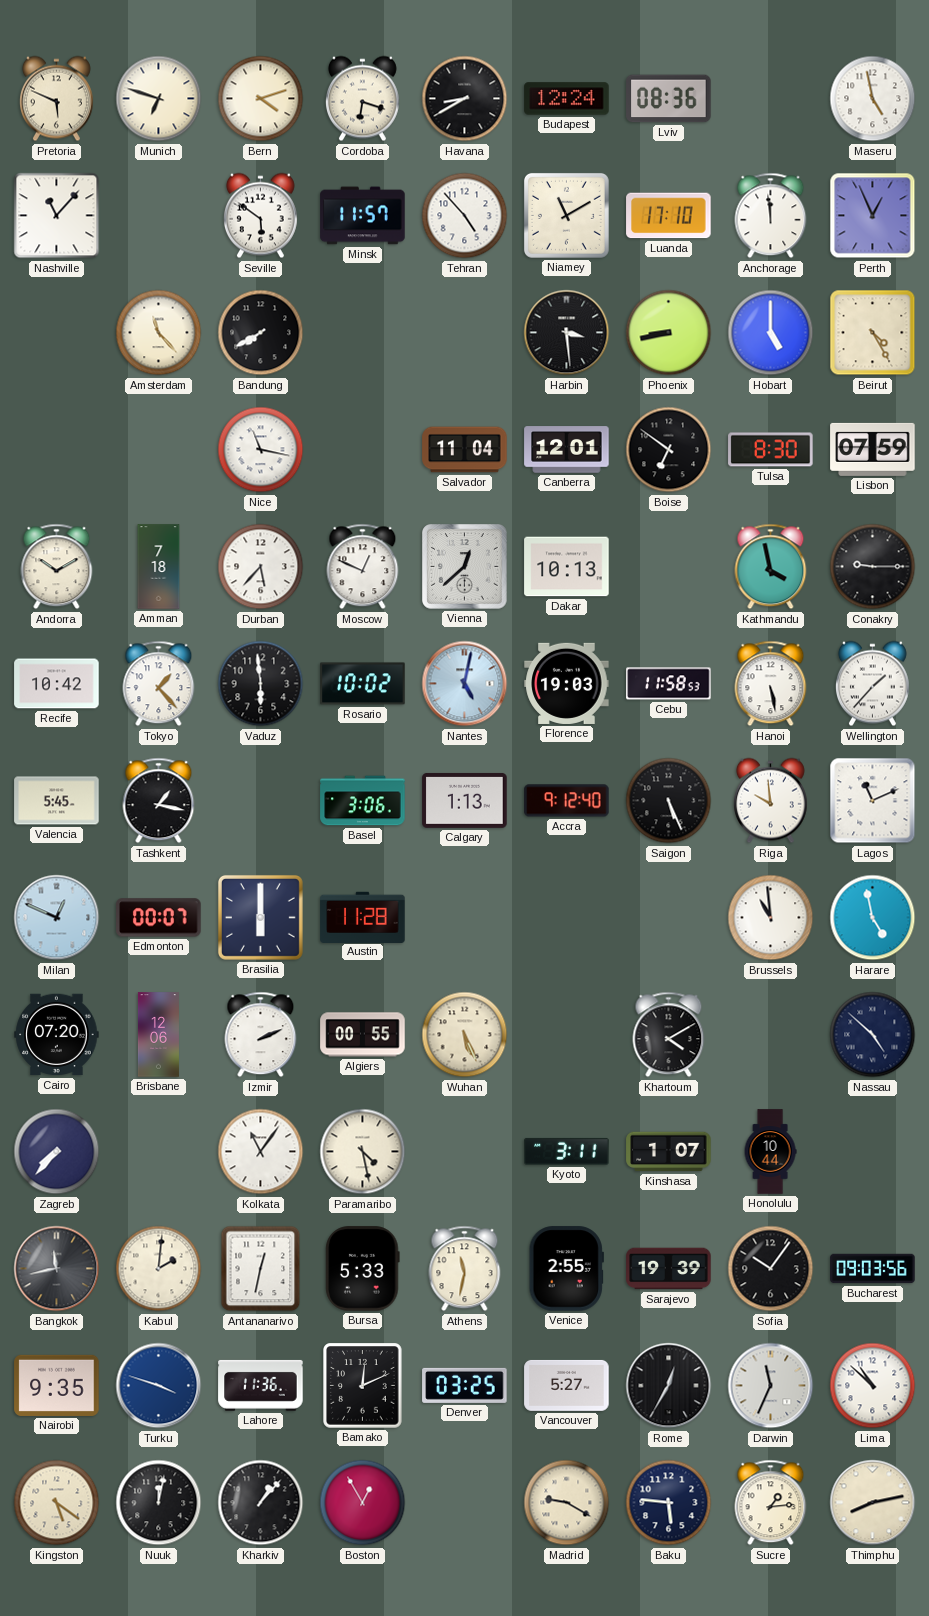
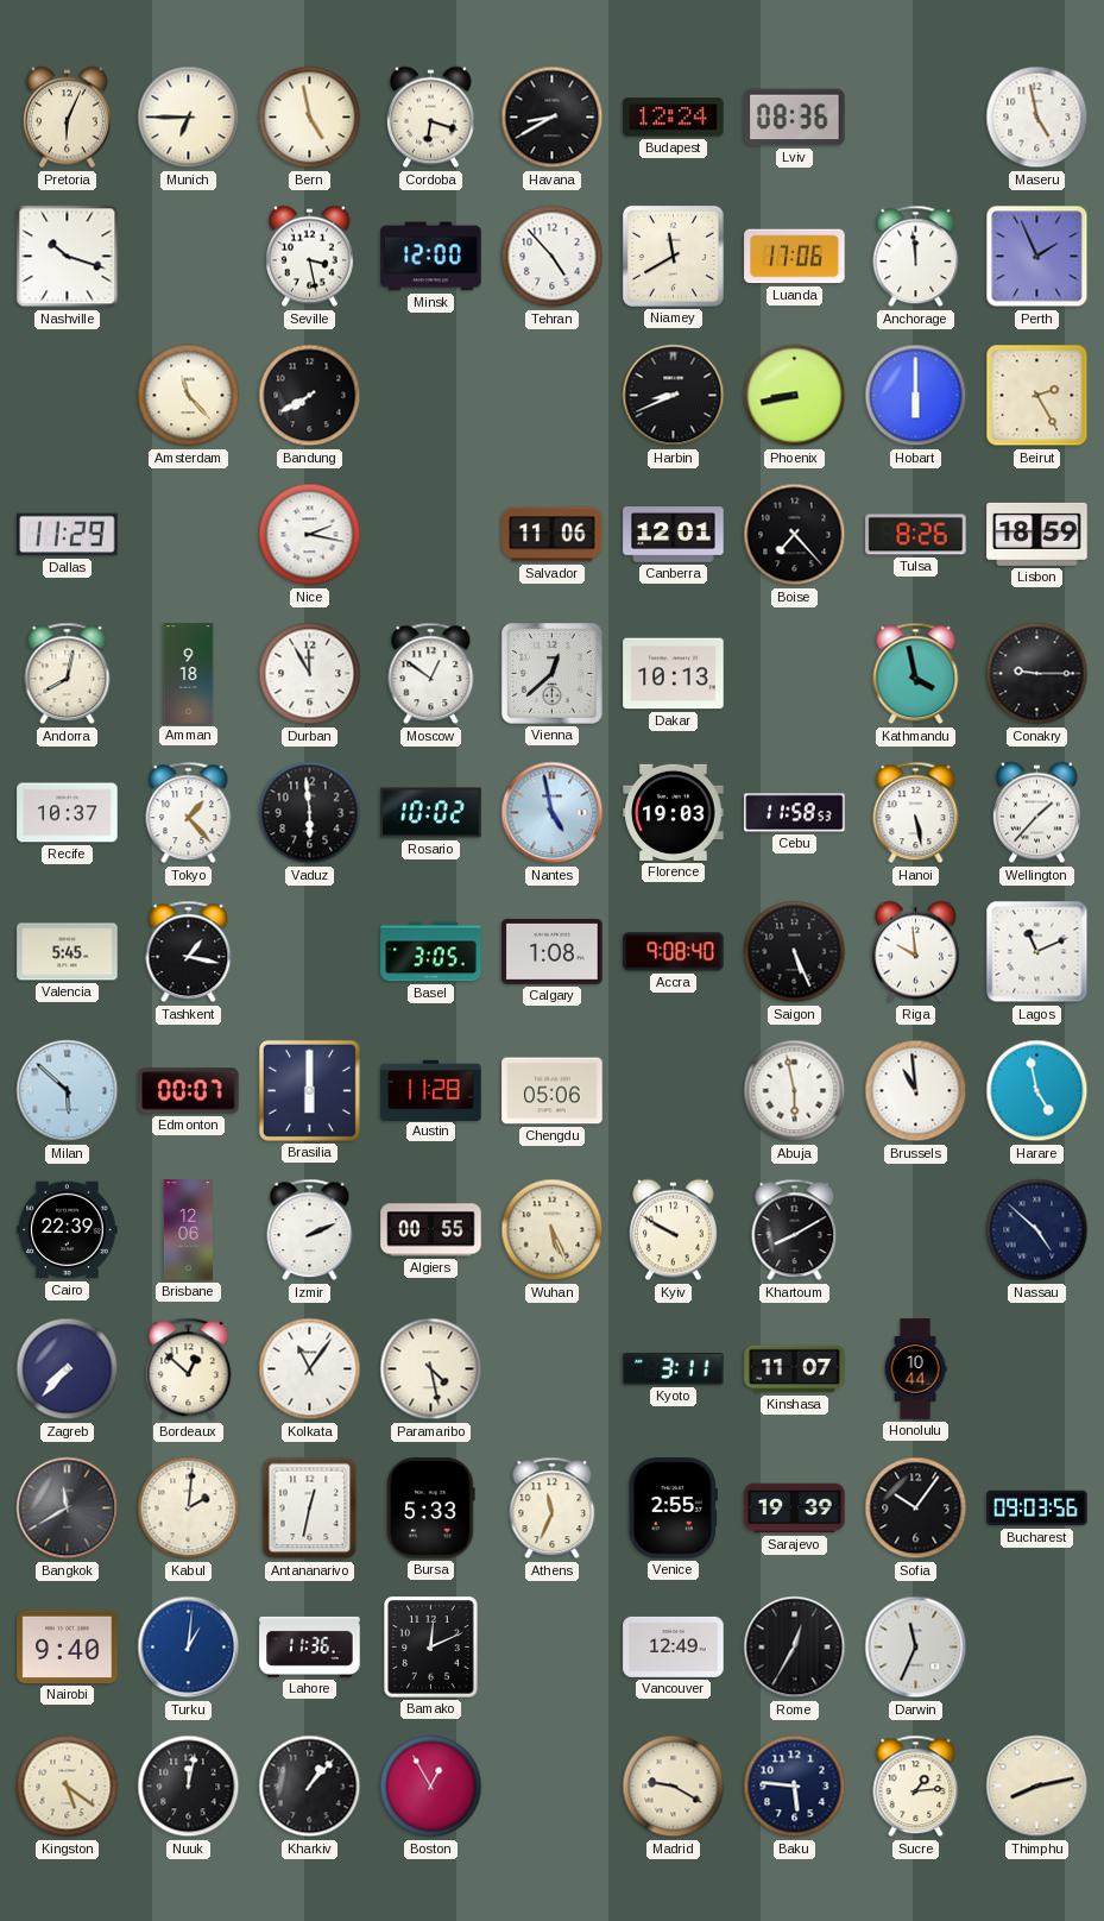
Pretoria: 5:49 -> 6:04 (67, 118)
Munich: 6:48 -> 6:45 (189, 118)
Bern: 4:12 -> 4:58 (310, 118)
Nashville: 11:07 -> 10:18 (68, 257)
Seville: 5:51 -> 3:28 (309, 257)
Minsk: 11:57 -> 12:00 (431, 257)
Niamey: 11:10 -> 11:40 (673, 256)
Luanda: 17:10 -> 17:06 (795, 257)
Perth: 12:56 -> 1:56 (1037, 257)
Harbin: 3:29 -> 8:41 (674, 396)
Hobart: 5:00 -> 6:00 (916, 396)
Beirut: 4:25 -> 2:25 (1037, 396)
Dallas: none -> 11:29 (68, 535)
Nice: 11:17 -> 2:17 (310, 535)
Salvador: 11:04 -> 11:06 (553, 535)
Boise: 6:51 -> 7:23 (795, 535)
Tulsa: 8:30 -> 8:26 (916, 535)
Lisbon: 07:59 -> 18:59 (1037, 534)
Andorra: 10:10 -> 8:02 (68, 674)
Amman: 7:18 -> 9:18 (189, 674)
Durban: 5:37 -> 11:55 (310, 674)
Moscow: 12:49 -> 12:51 (431, 674)
Recife: 10:42 -> 10:37 (68, 813)
Nantes: 5:02 -> 4:58 (553, 813)
Basel: 3:06 -> 3:05 (431, 952)
Calgary: 1:13 -> 1:08 (553, 951)
Accra: 9:12 -> 9:08 (674, 952)
Milan: 12:49 -> 5:52 (68, 1091)
Chengdu: none -> 05:06 (553, 1091)
Abuja: none -> 5:58 (795, 1091)
Cairo: 07:20 -> 22:39 (68, 1230)
Kyiv: none -> 9:50 (673, 1230)
Khartoum: 4:10 -> 8:10 (795, 1230)
Bordeaux: none -> 12:52 (189, 1369)
Kinshasa: 1:07 -> 11:07 (795, 1369)
Bangkok: 11:43 -> 11:40 (68, 1509)
Athens: 11:32 -> 11:34 (553, 1509)
Nairobi: 9:35 -> 9:40 (68, 1646)
Turku: 3:48 -> 1:01 (189, 1648)
Denver: 03:25 -> none (465, 1385)
Vancouver: 5:27 -> 12:49 (674, 1646)
Lima: 10:52 -> none (873, 1386)
